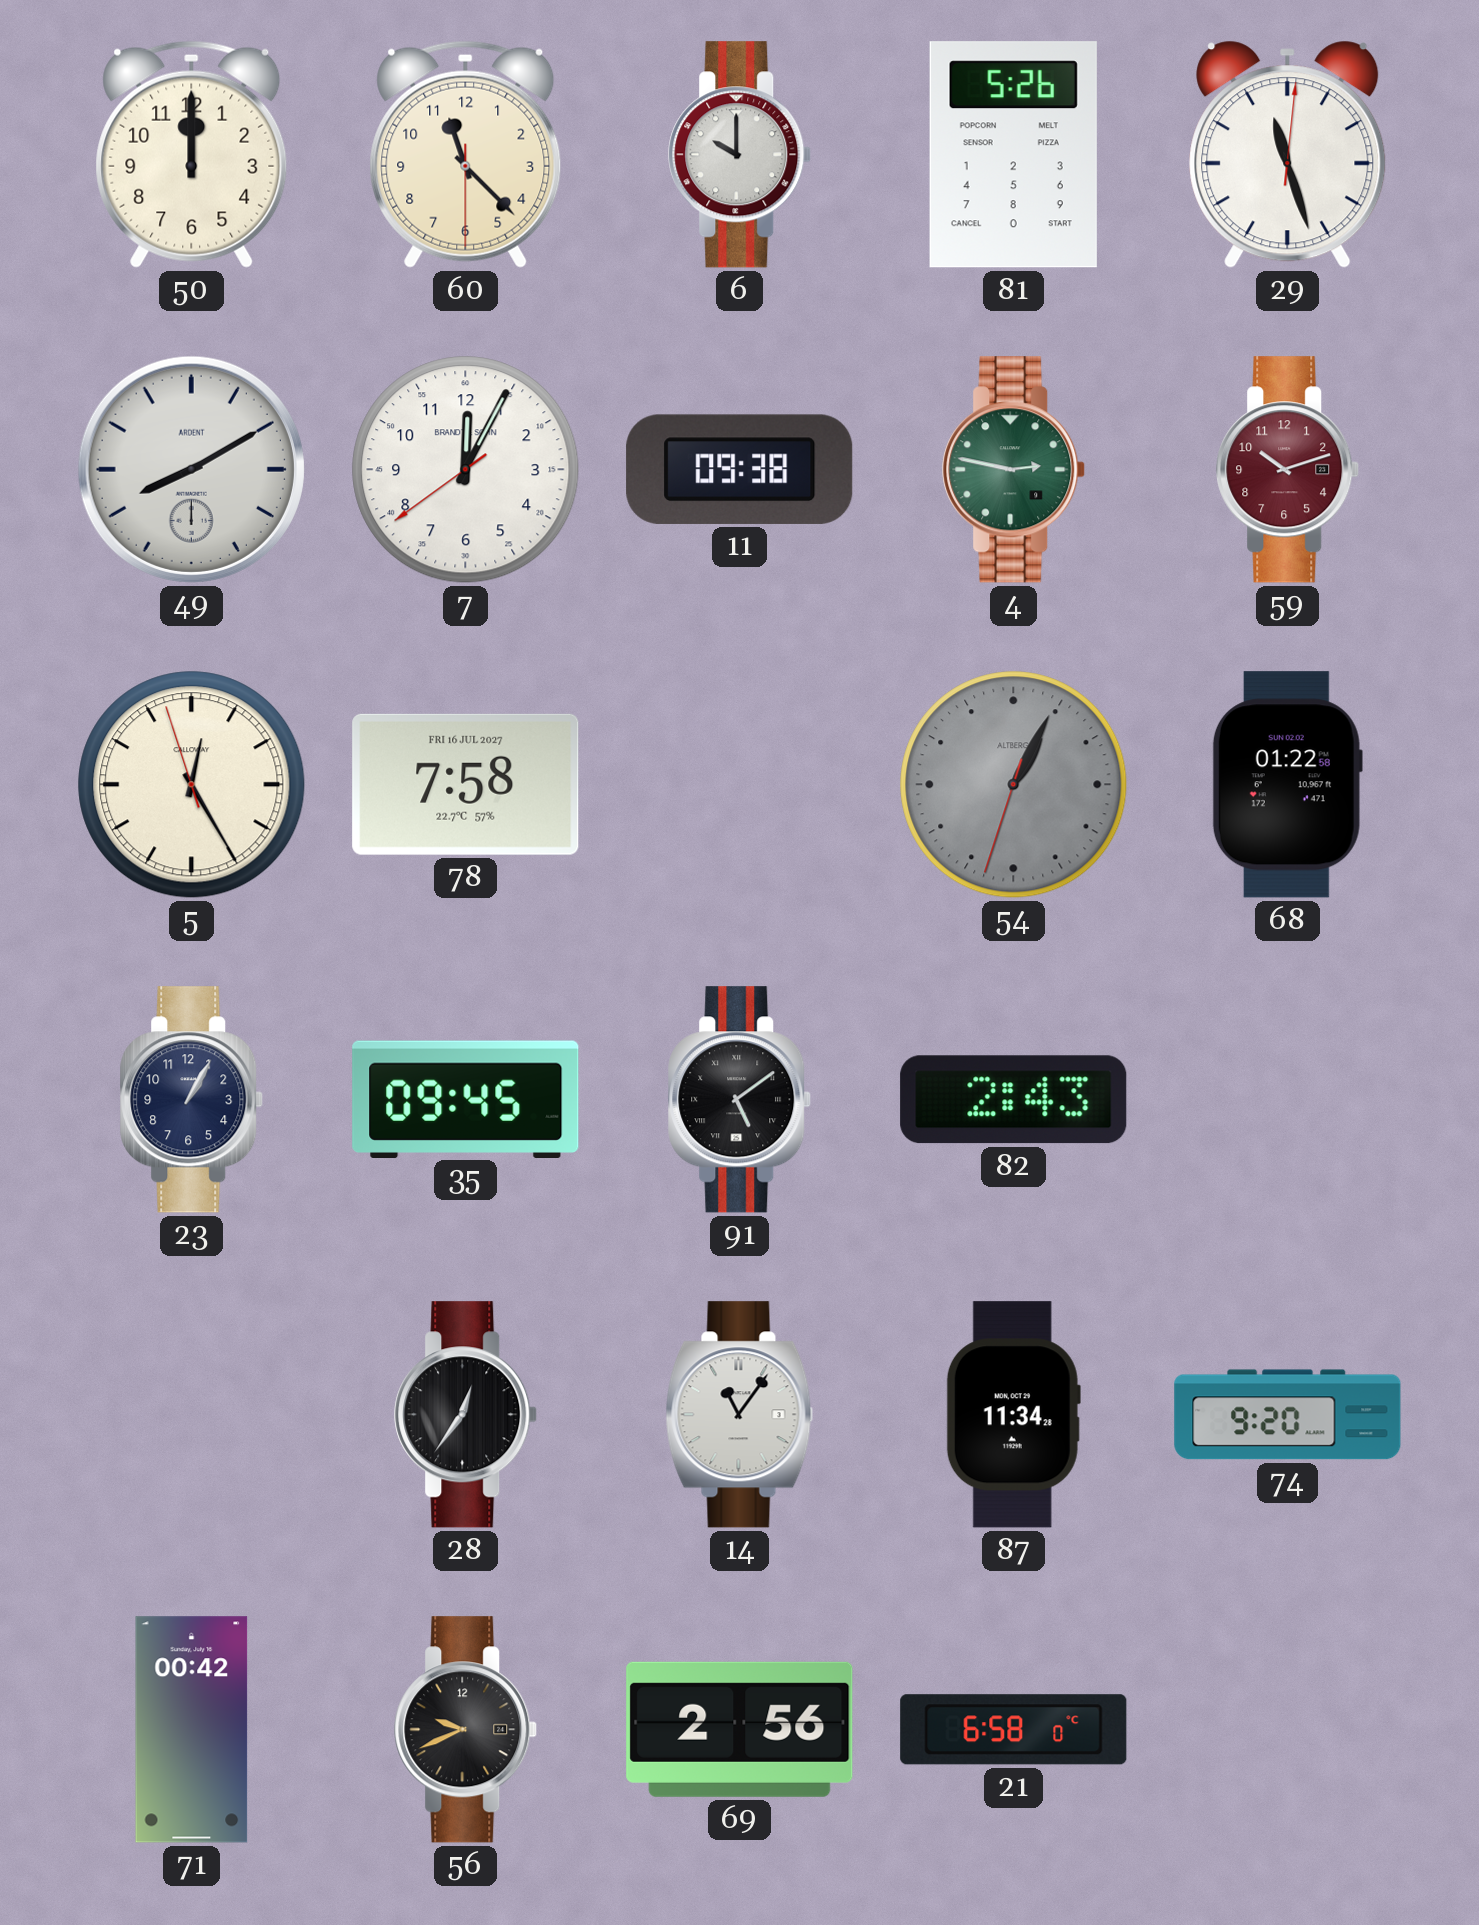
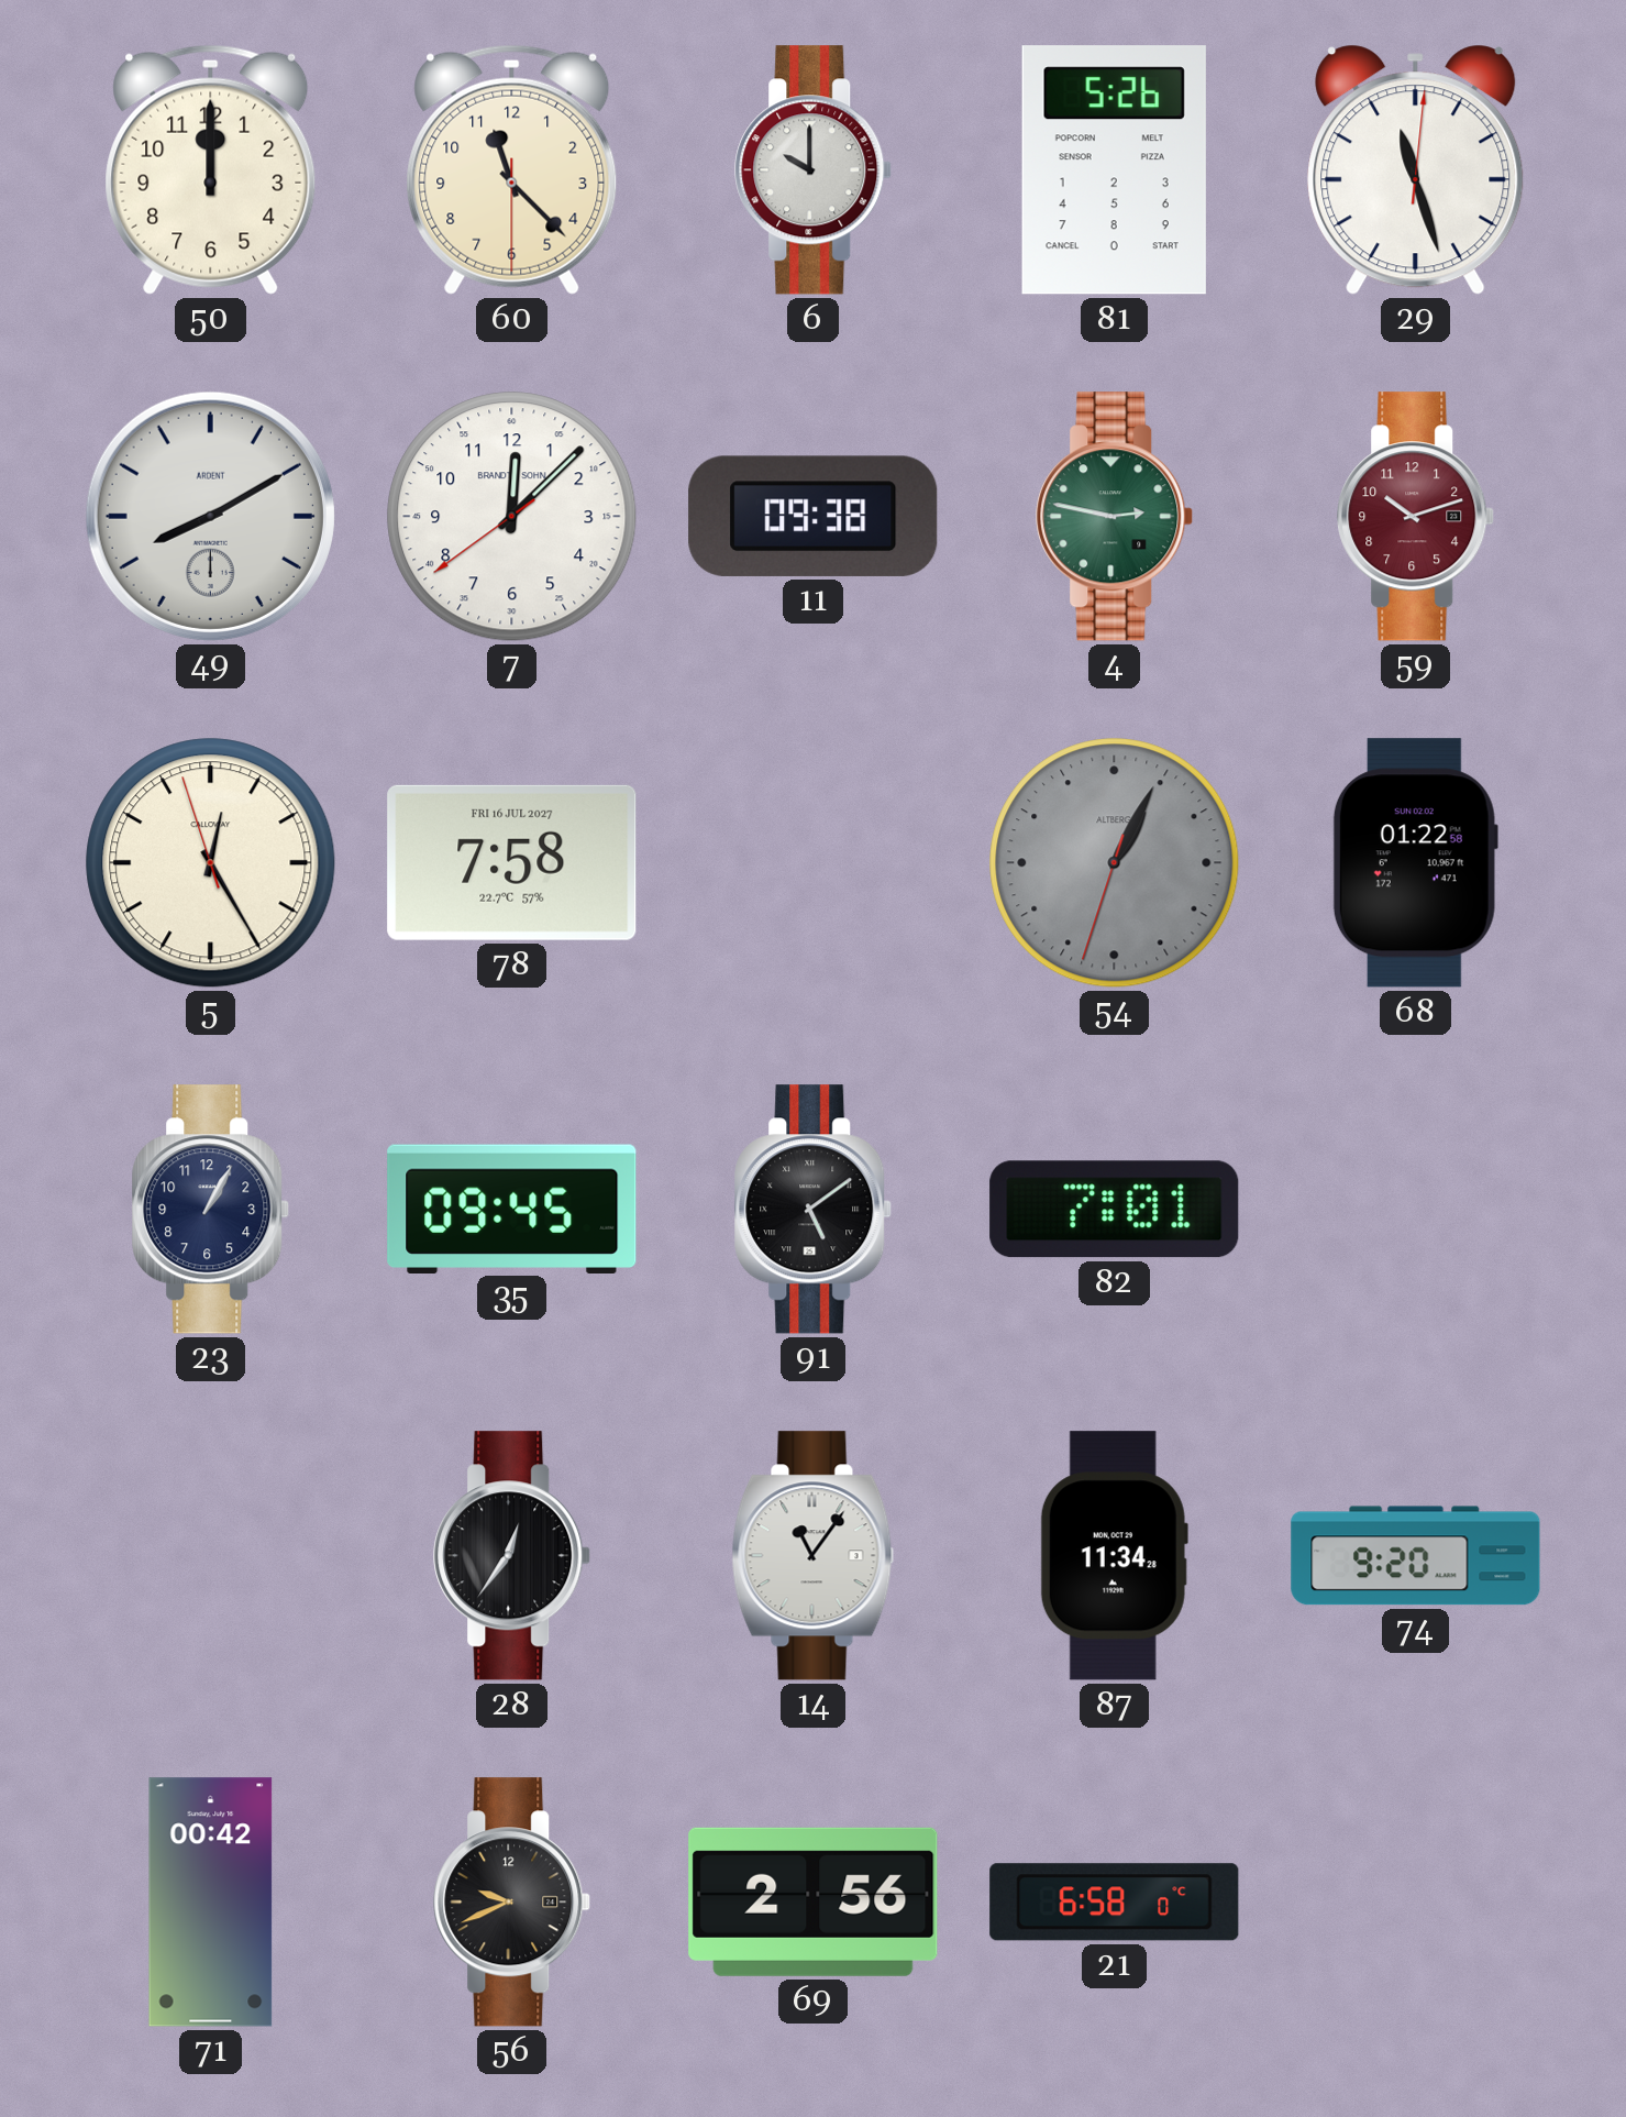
7: 12:04 -> 12:07 (512, 517)
82: 2:43 -> 7:01 (1115, 1210)
